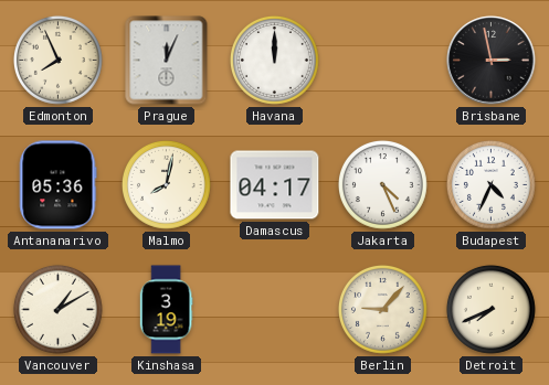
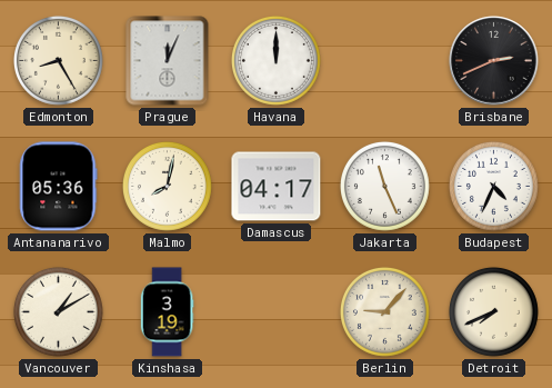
Edmonton: 7:56 -> 8:25 (58, 60)
Brisbane: 2:58 -> 2:41 (494, 61)
Jakarta: 4:26 -> 11:26 (384, 186)
